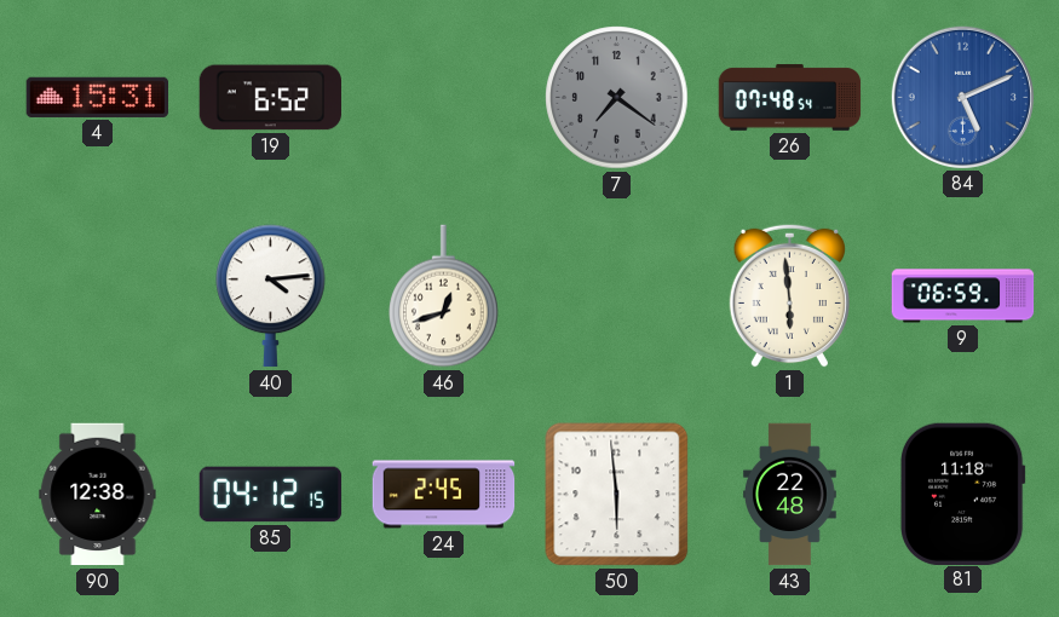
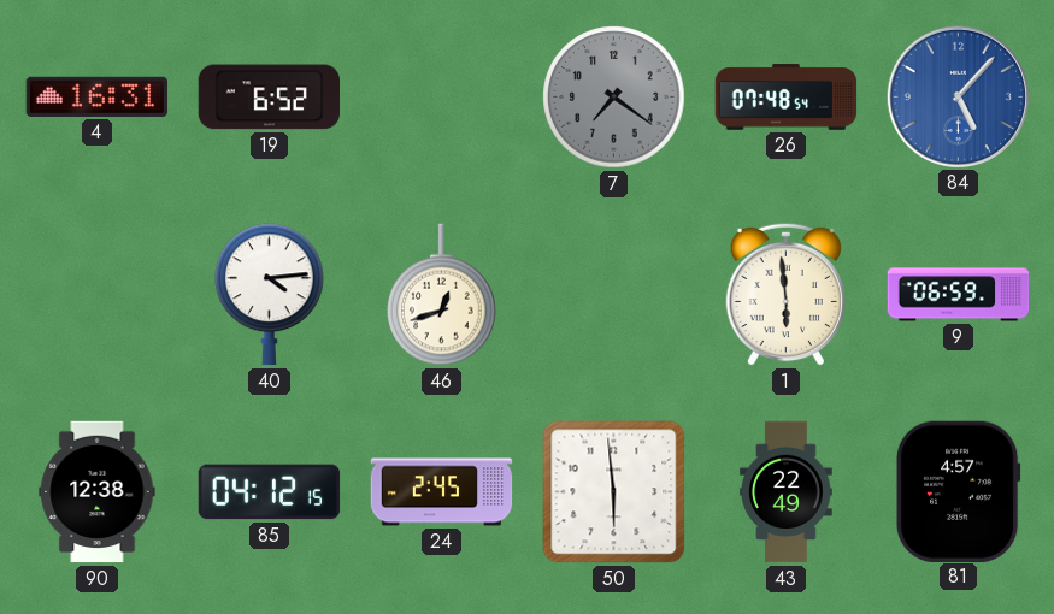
4: 15:31 -> 16:31 (96, 96)
84: 5:11 -> 5:07 (958, 96)
43: 22:48 -> 22:49 (787, 492)
81: 11:18 -> 4:57 (958, 491)
